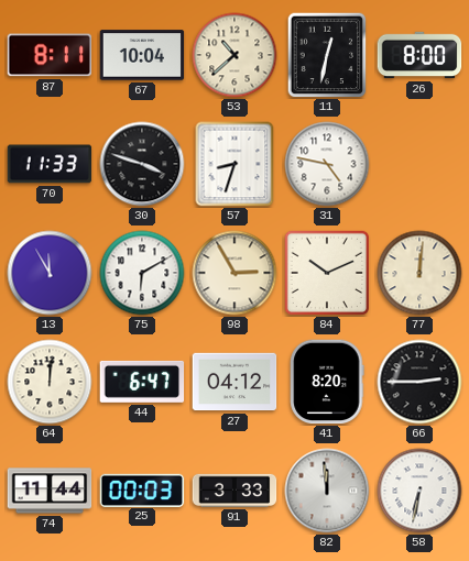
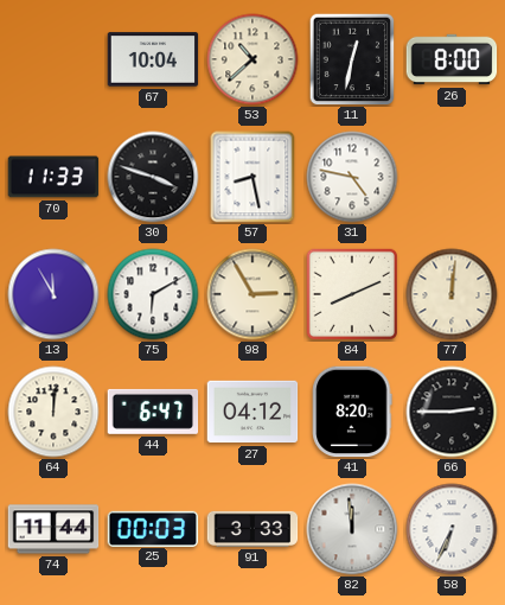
87: 8:11 -> none (50, 55)
57: 8:33 -> 8:28 (252, 177)
84: 10:11 -> 8:11 (351, 293)
58: 6:32 -> 6:34 (452, 529)
